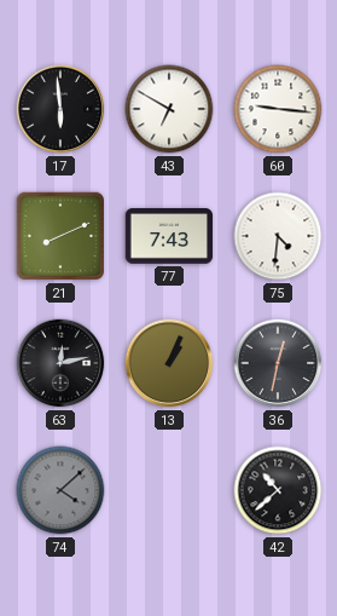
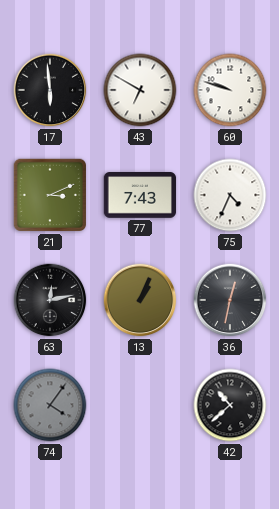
60: 9:16 -> 9:48 (230, 90)
21: 8:11 -> 3:11 (50, 195)
75: 4:31 -> 4:34 (230, 195)
74: 4:08 -> 4:06 (50, 405)
